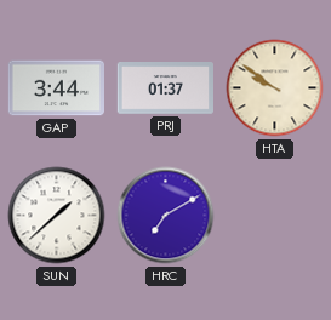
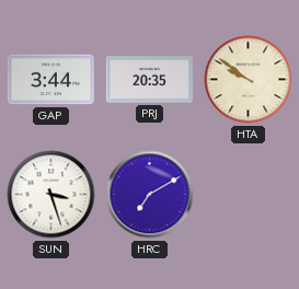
PRJ: 01:37 -> 20:35 (149, 80)
SUN: 1:38 -> 3:27 (51, 195)
